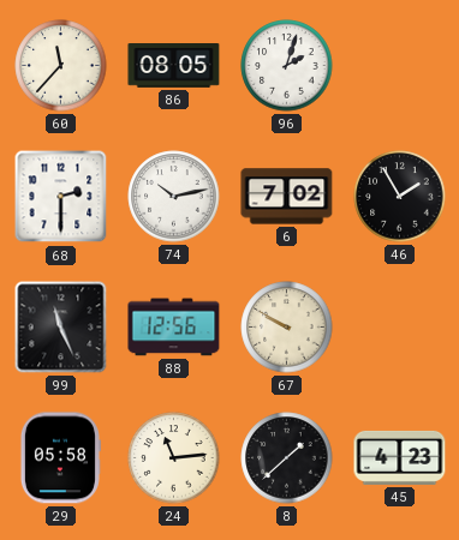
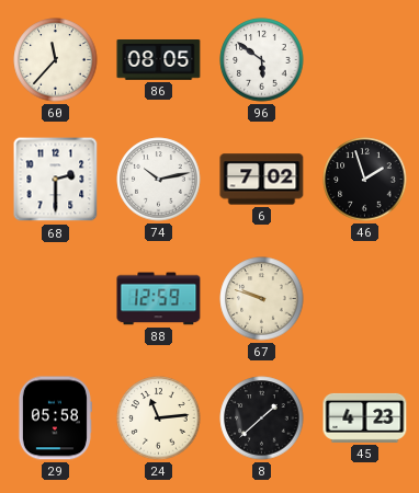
96: 2:03 -> 5:51 (262, 60)
46: 1:55 -> 1:57 (365, 180)
99: 11:26 -> none (61, 328)
88: 12:56 -> 12:59 (159, 299)
67: 9:50 -> 9:48 (262, 299)
